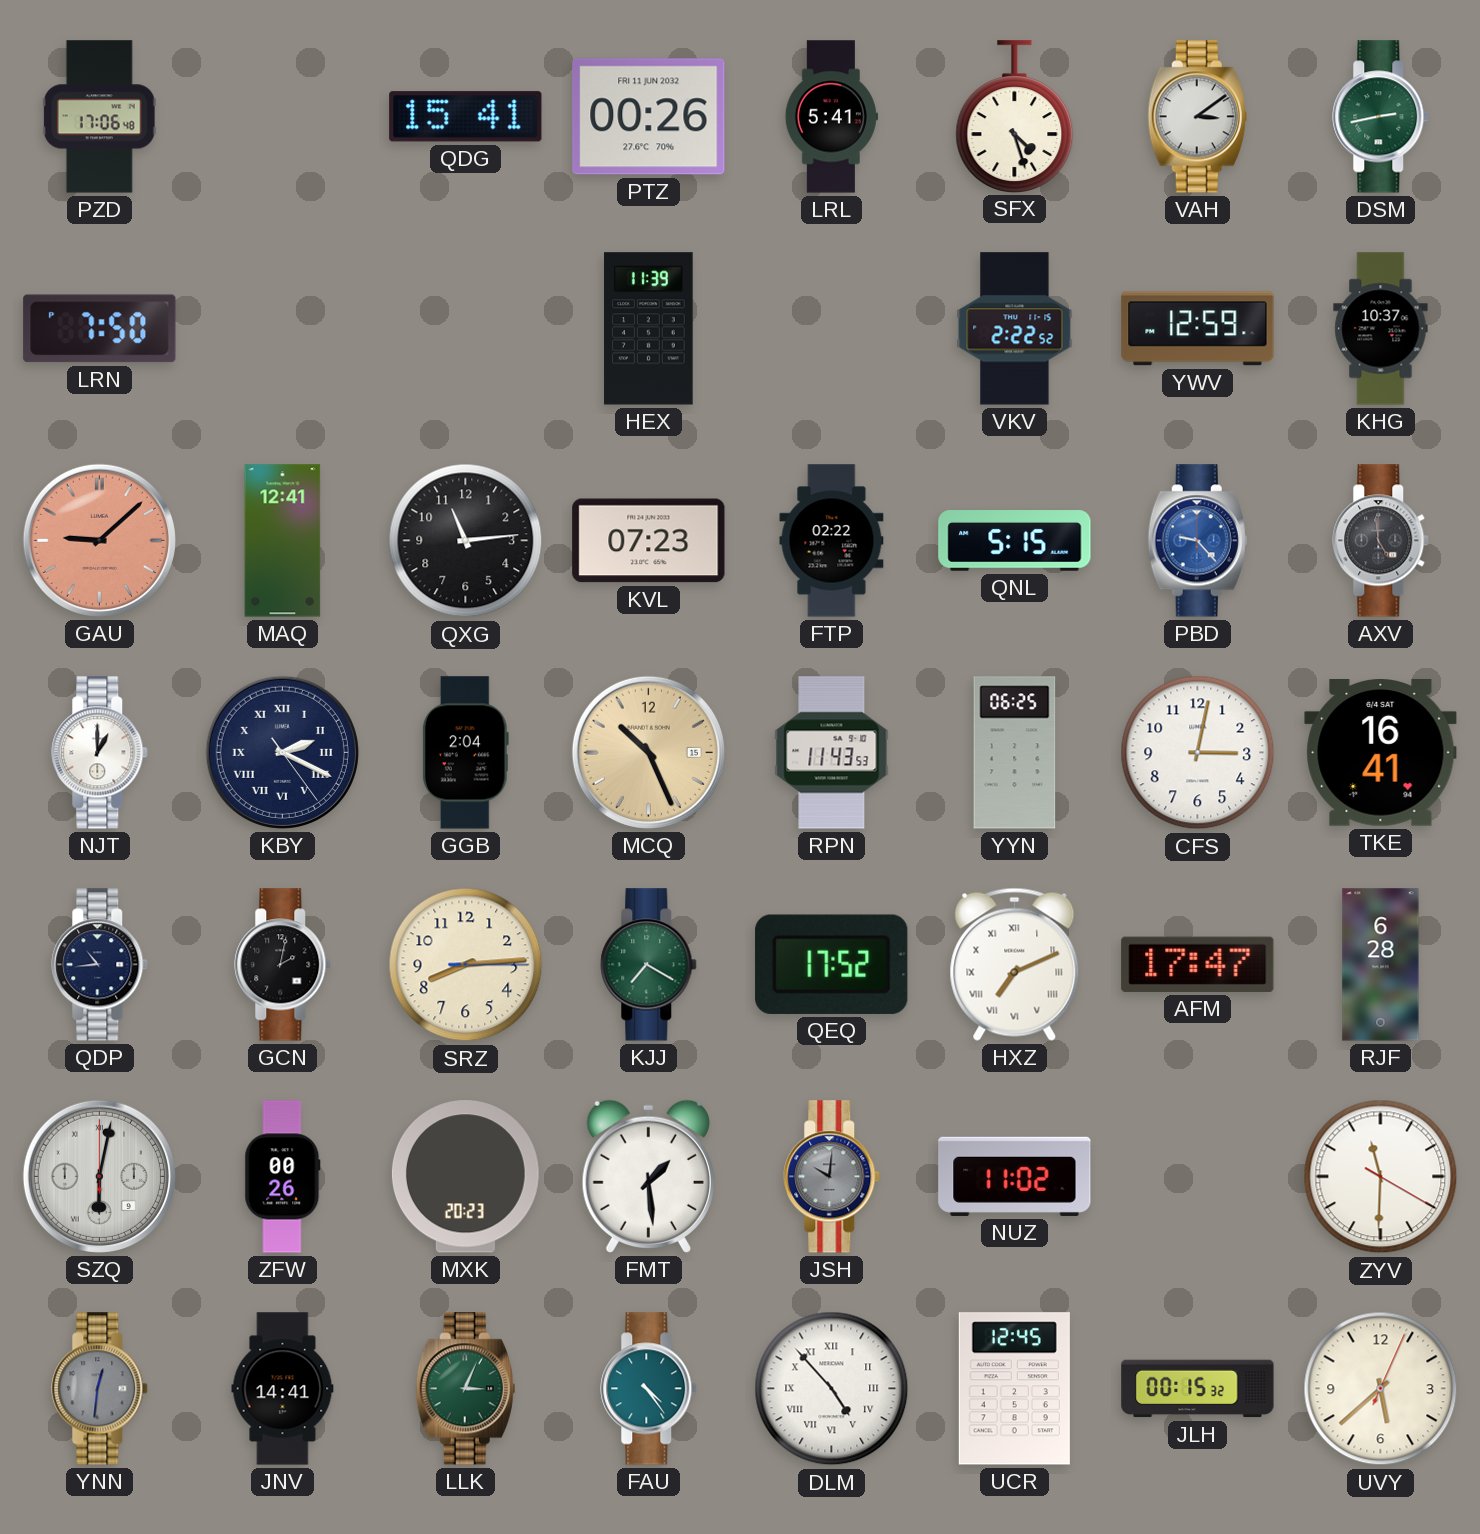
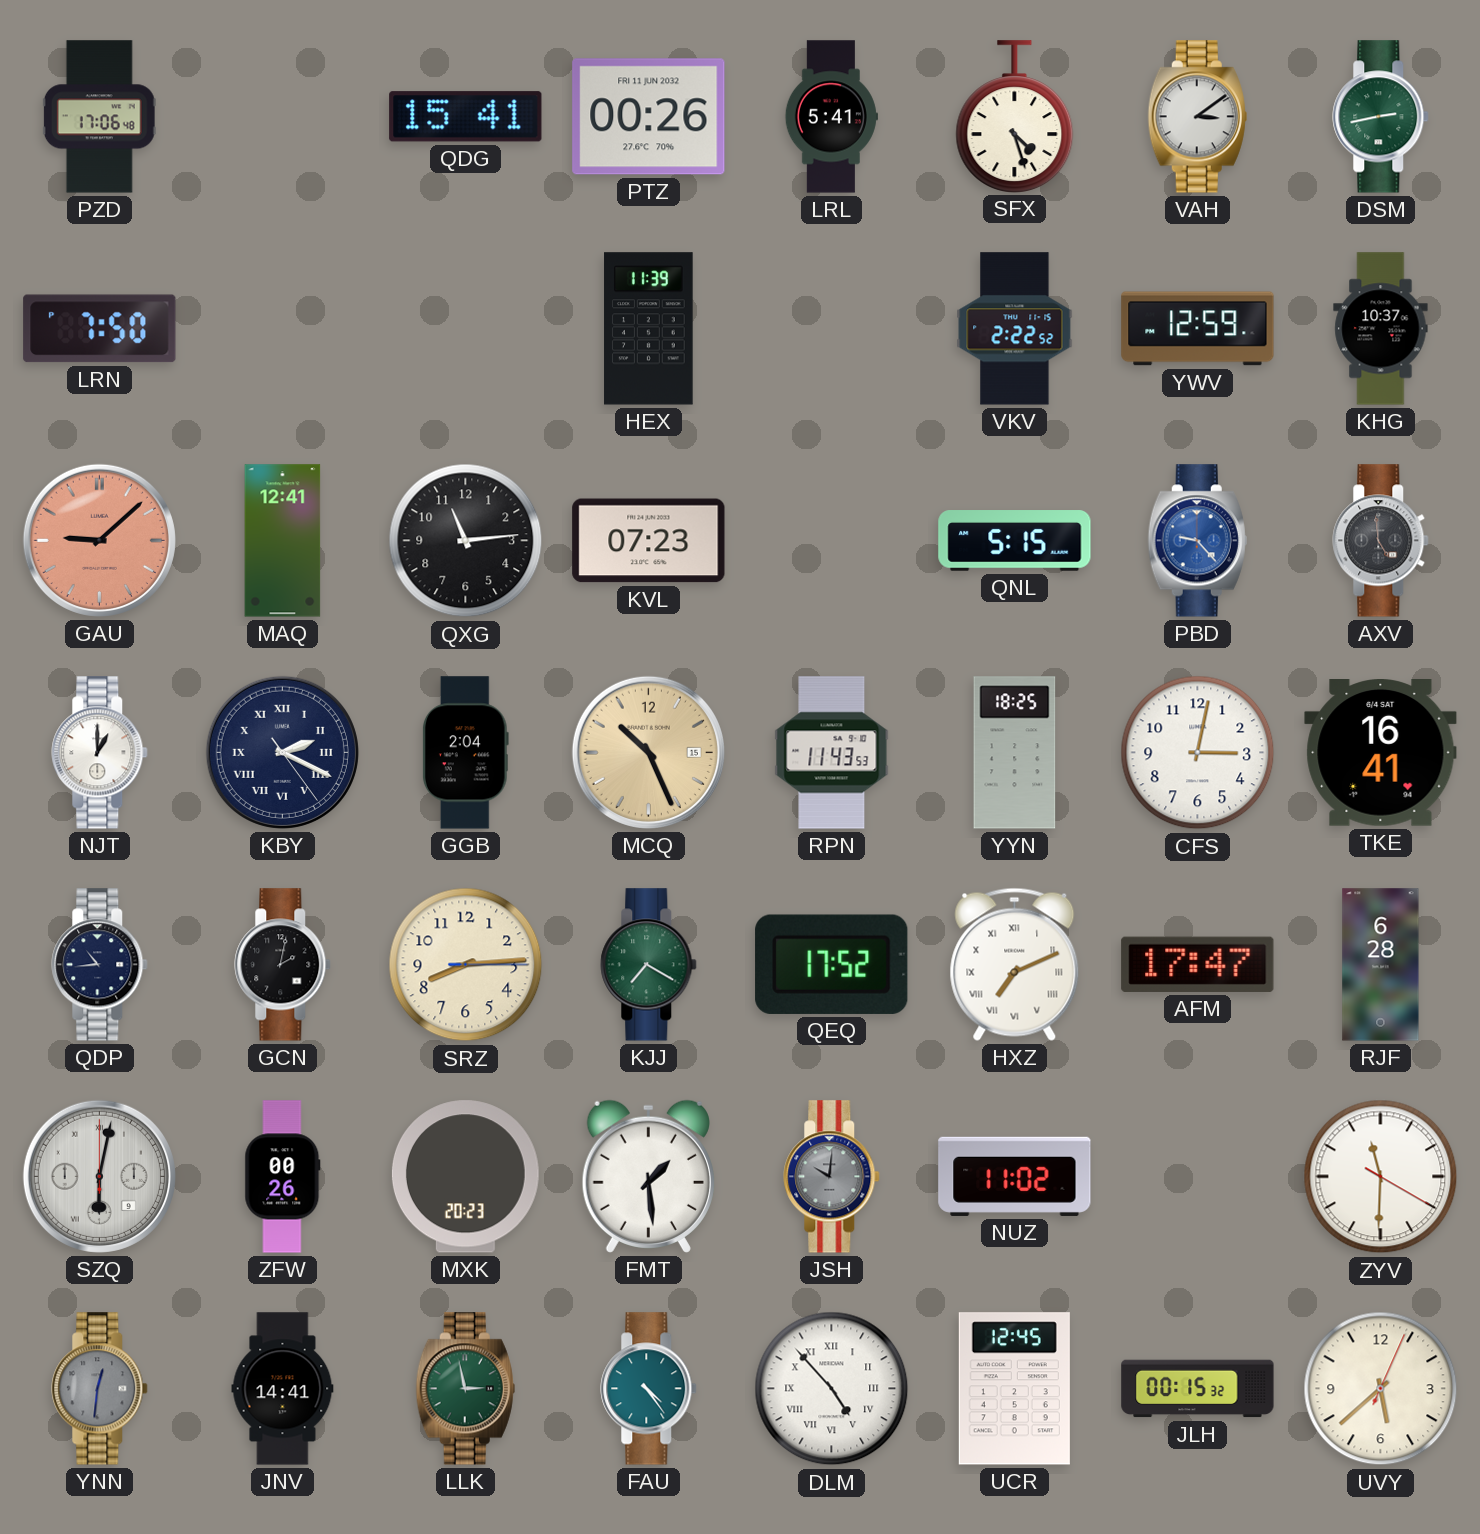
FTP: 02:22 -> none (832, 541)
YYN: 06:25 -> 18:25 (1015, 753)
LLK: 3:04 -> 2:58 (465, 1389)
